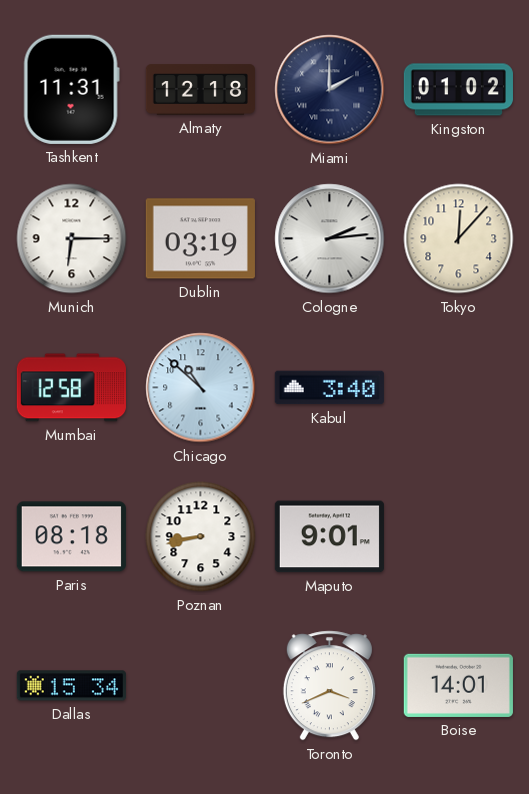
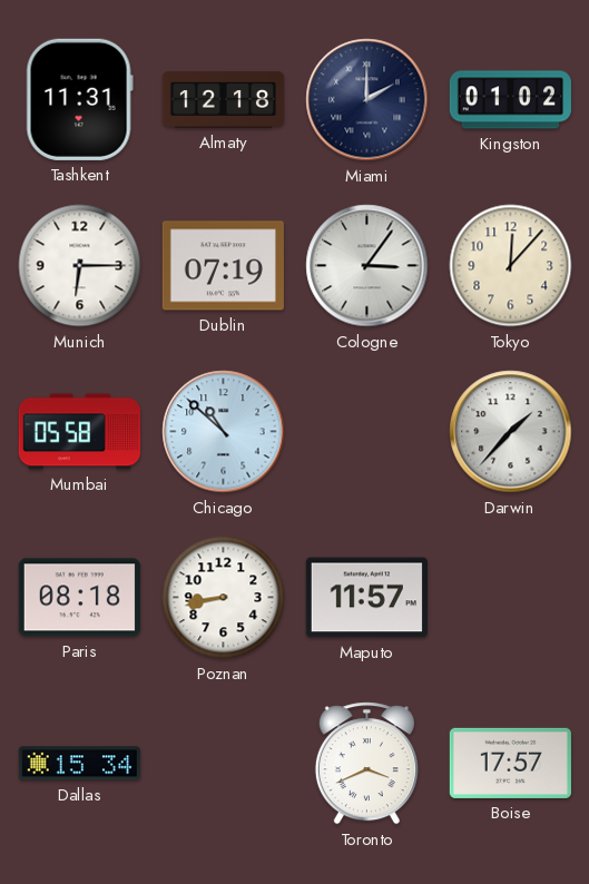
Dublin: 03:19 -> 07:19 (223, 266)
Cologne: 2:14 -> 3:06 (367, 266)
Mumbai: 12:58 -> 05:58 (79, 432)
Kabul: 3:40 -> none (329, 388)
Darwin: none -> 1:37 (511, 432)
Maputo: 9:01 -> 11:57 (366, 598)
Boise: 14:01 -> 17:57 (510, 763)
